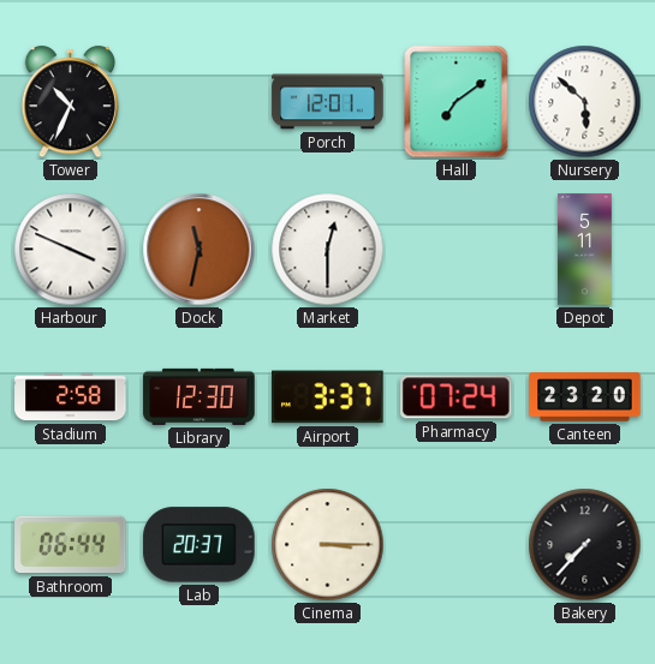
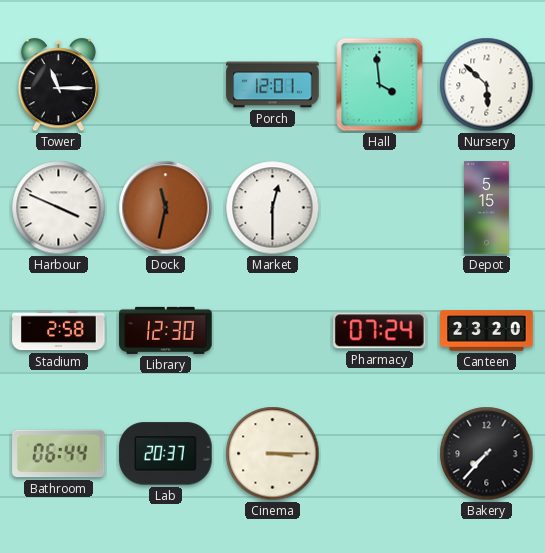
Tower: 10:34 -> 11:15 (58, 85)
Hall: 7:09 -> 3:59 (380, 85)
Depot: 5:11 -> 5:15 (487, 208)
Airport: 3:37 -> none (328, 397)
